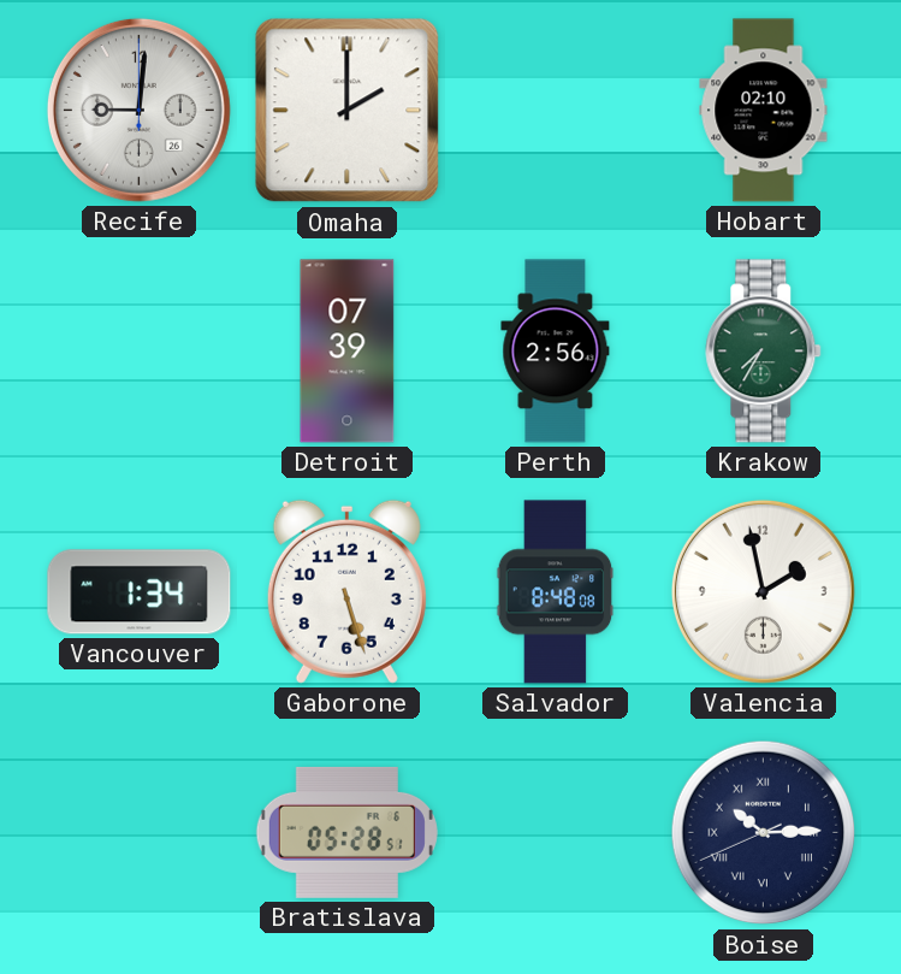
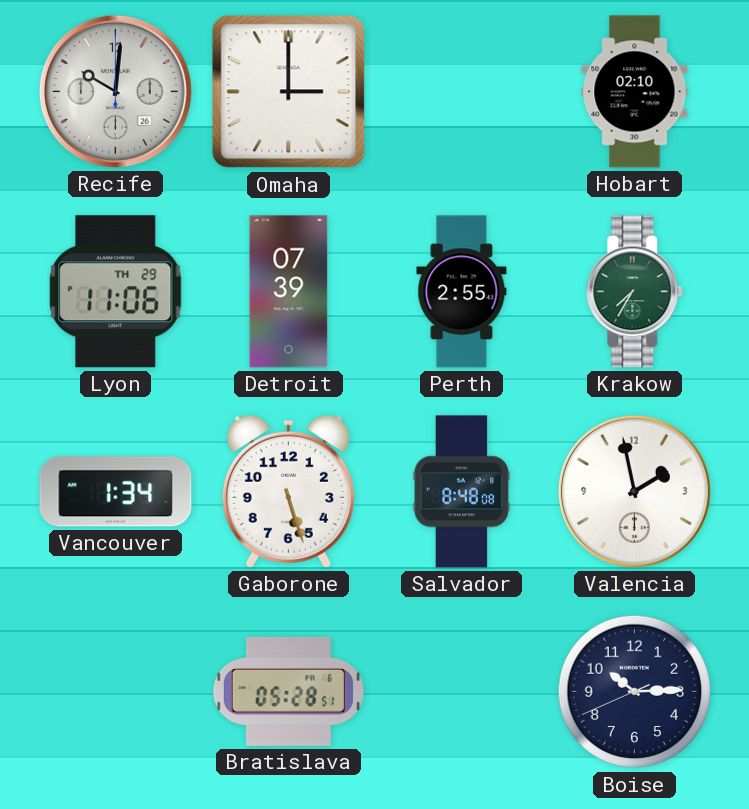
Recife: 9:01 -> 10:01 (115, 91)
Omaha: 2:00 -> 3:00 (289, 92)
Lyon: none -> 11:06 (116, 292)
Perth: 2:56 -> 2:55 (462, 292)
Boise numerals: Roman -> Arabic (635, 692)
